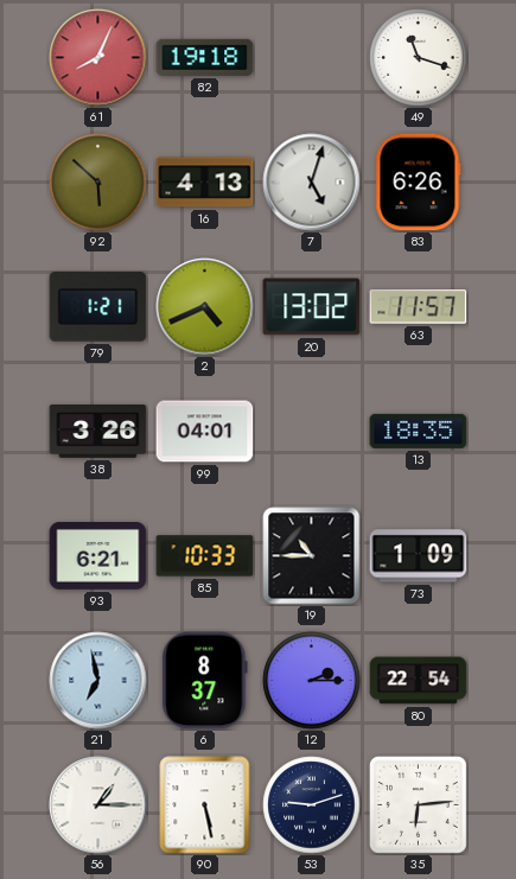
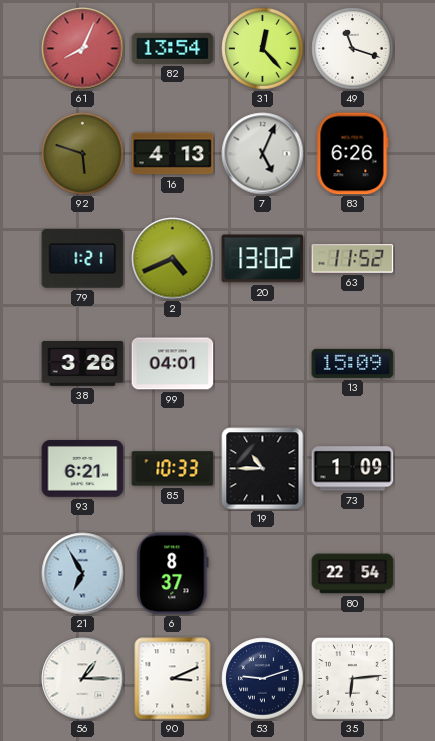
82: 19:18 -> 13:54 (173, 48)
31: none -> 12:23 (263, 49)
92: 5:52 -> 5:48 (83, 154)
7: 5:03 -> 5:04 (263, 154)
63: 11:57 -> 11:52 (353, 259)
13: 18:35 -> 15:09 (353, 363)
21: 6:58 -> 6:55 (83, 574)
12: 2:15 -> none (312, 681)
90: 5:28 -> 3:11 (173, 679)
